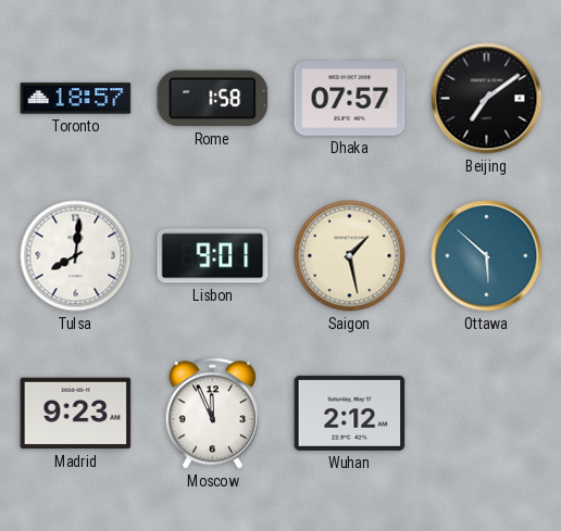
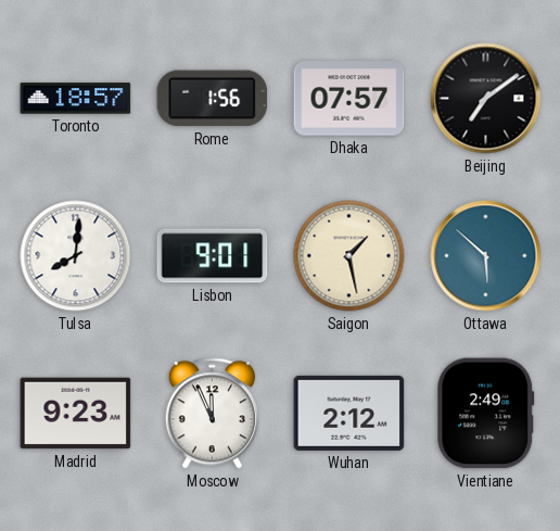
Rome: 1:58 -> 1:56 (213, 99)
Vientiane: none -> 2:49 (486, 414)
